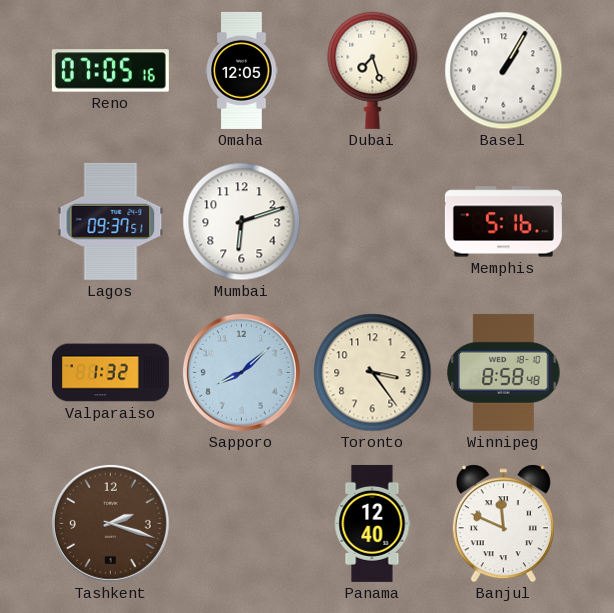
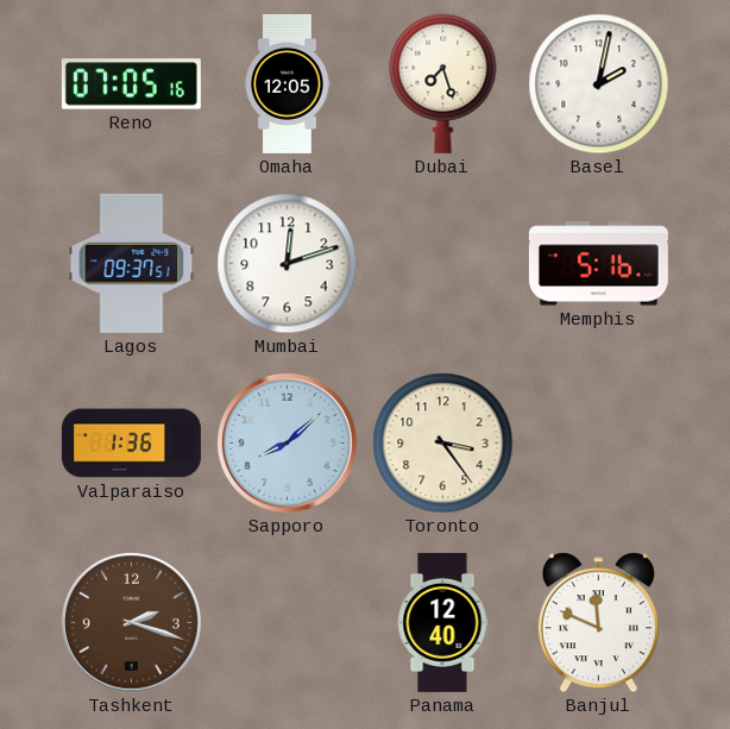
Basel: 1:05 -> 2:02 (599, 84)
Mumbai: 6:12 -> 12:12 (288, 264)
Valparaiso: 1:32 -> 1:36 (131, 444)
Winnipeg: 8:58 -> none (504, 372)
